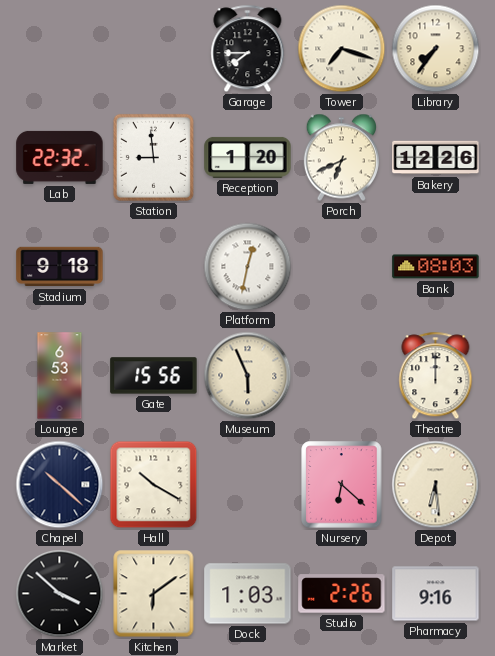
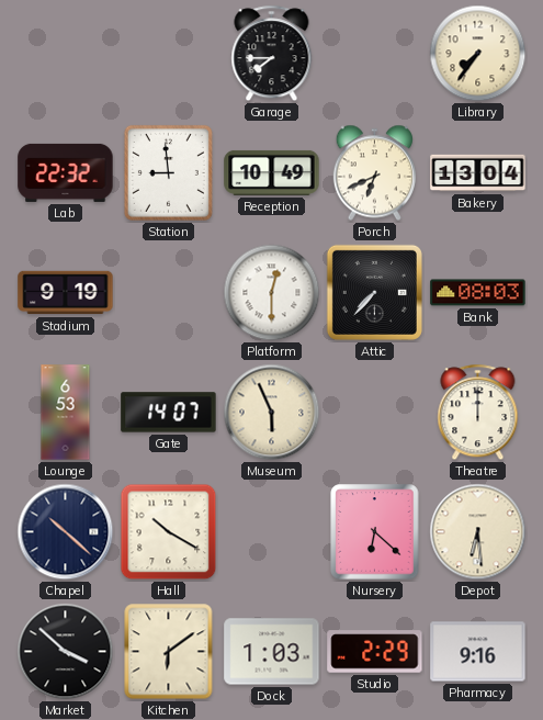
Tower: 7:18 -> none (342, 49)
Reception: 1:20 -> 10:49 (272, 172)
Bakery: 12:26 -> 13:04 (478, 173)
Stadium: 9:18 -> 9:19 (66, 293)
Platform: 12:32 -> 12:30 (272, 293)
Attic: none -> 7:37 (374, 292)
Gate: 15:56 -> 14:07 (169, 413)
Studio: 2:26 -> 2:29 (375, 652)
